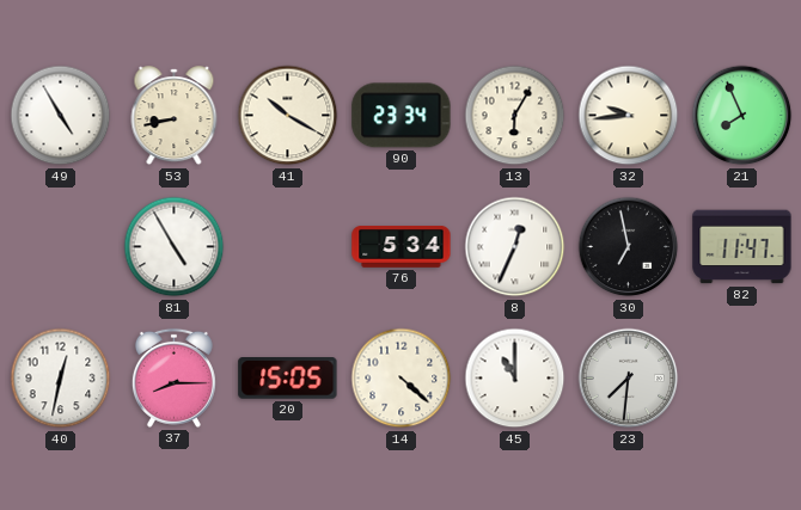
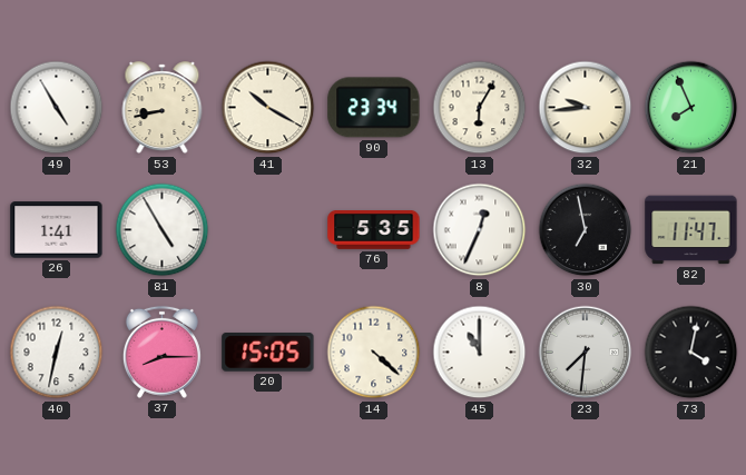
26: none -> 1:41 (57, 230)
76: 5:34 -> 5:35 (374, 230)
73: none -> 4:02 (691, 353)
